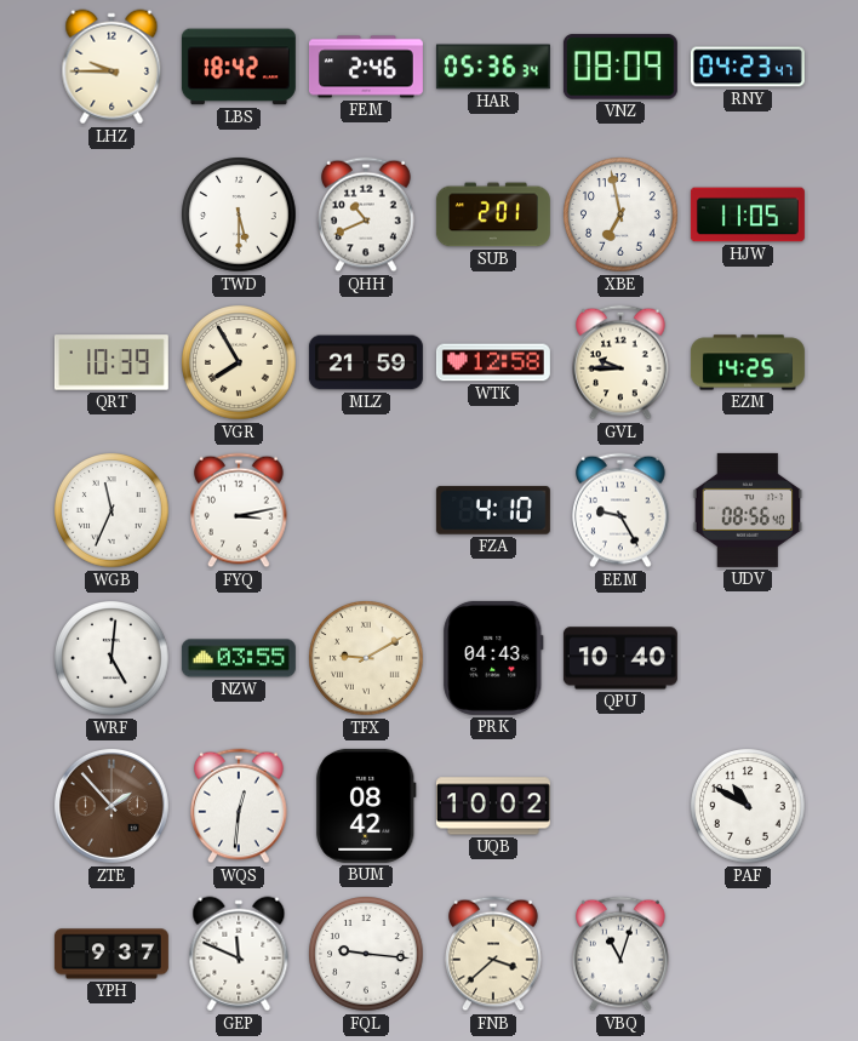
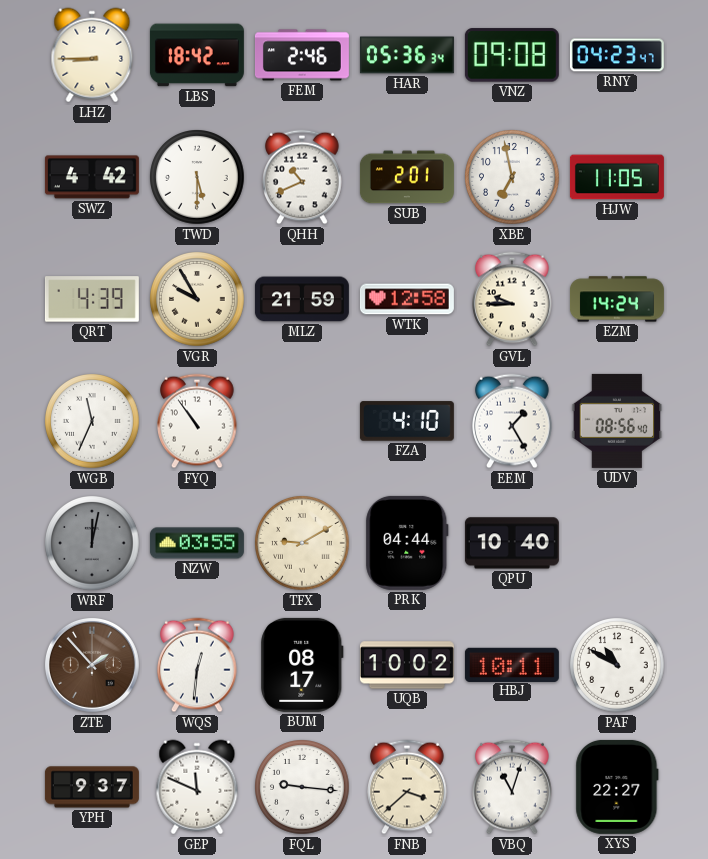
LHZ: 9:45 -> 8:45 (92, 55)
VNZ: 08:09 -> 09:08 (512, 55)
SWZ: none -> 4:42 (92, 177)
QRT: 10:39 -> 4:39 (92, 299)
VGR: 7:55 -> 9:55 (197, 299)
EZM: 14:25 -> 14:24 (617, 299)
FYQ: 3:13 -> 10:54 (198, 421)
EEM: 9:25 -> 1:25 (513, 421)
WRF: 5:01 -> 12:02 (92, 543)
WRF dial: white -> grey (92, 543)
PRK: 04:43 -> 04:44 (407, 543)
BUM: 08:42 -> 08:17 (302, 665)
HBJ: none -> 10:11 (512, 664)
XYS: none -> 22:27 (617, 787)
